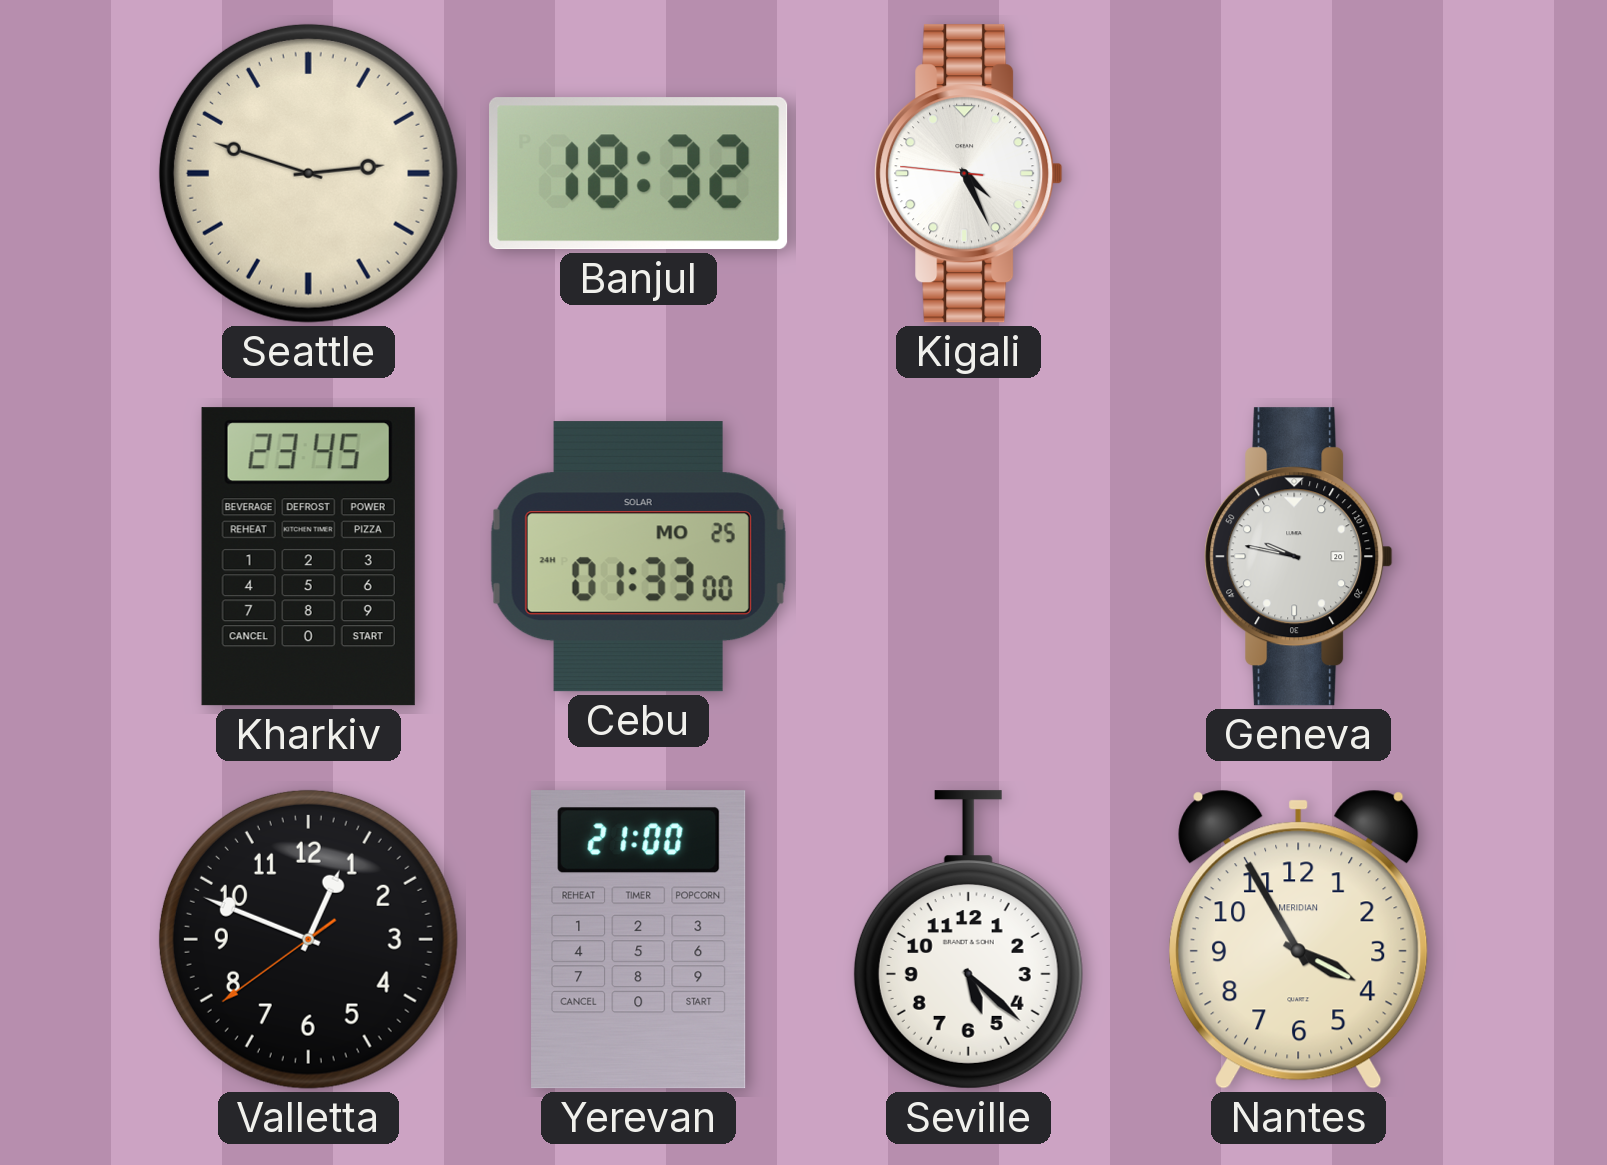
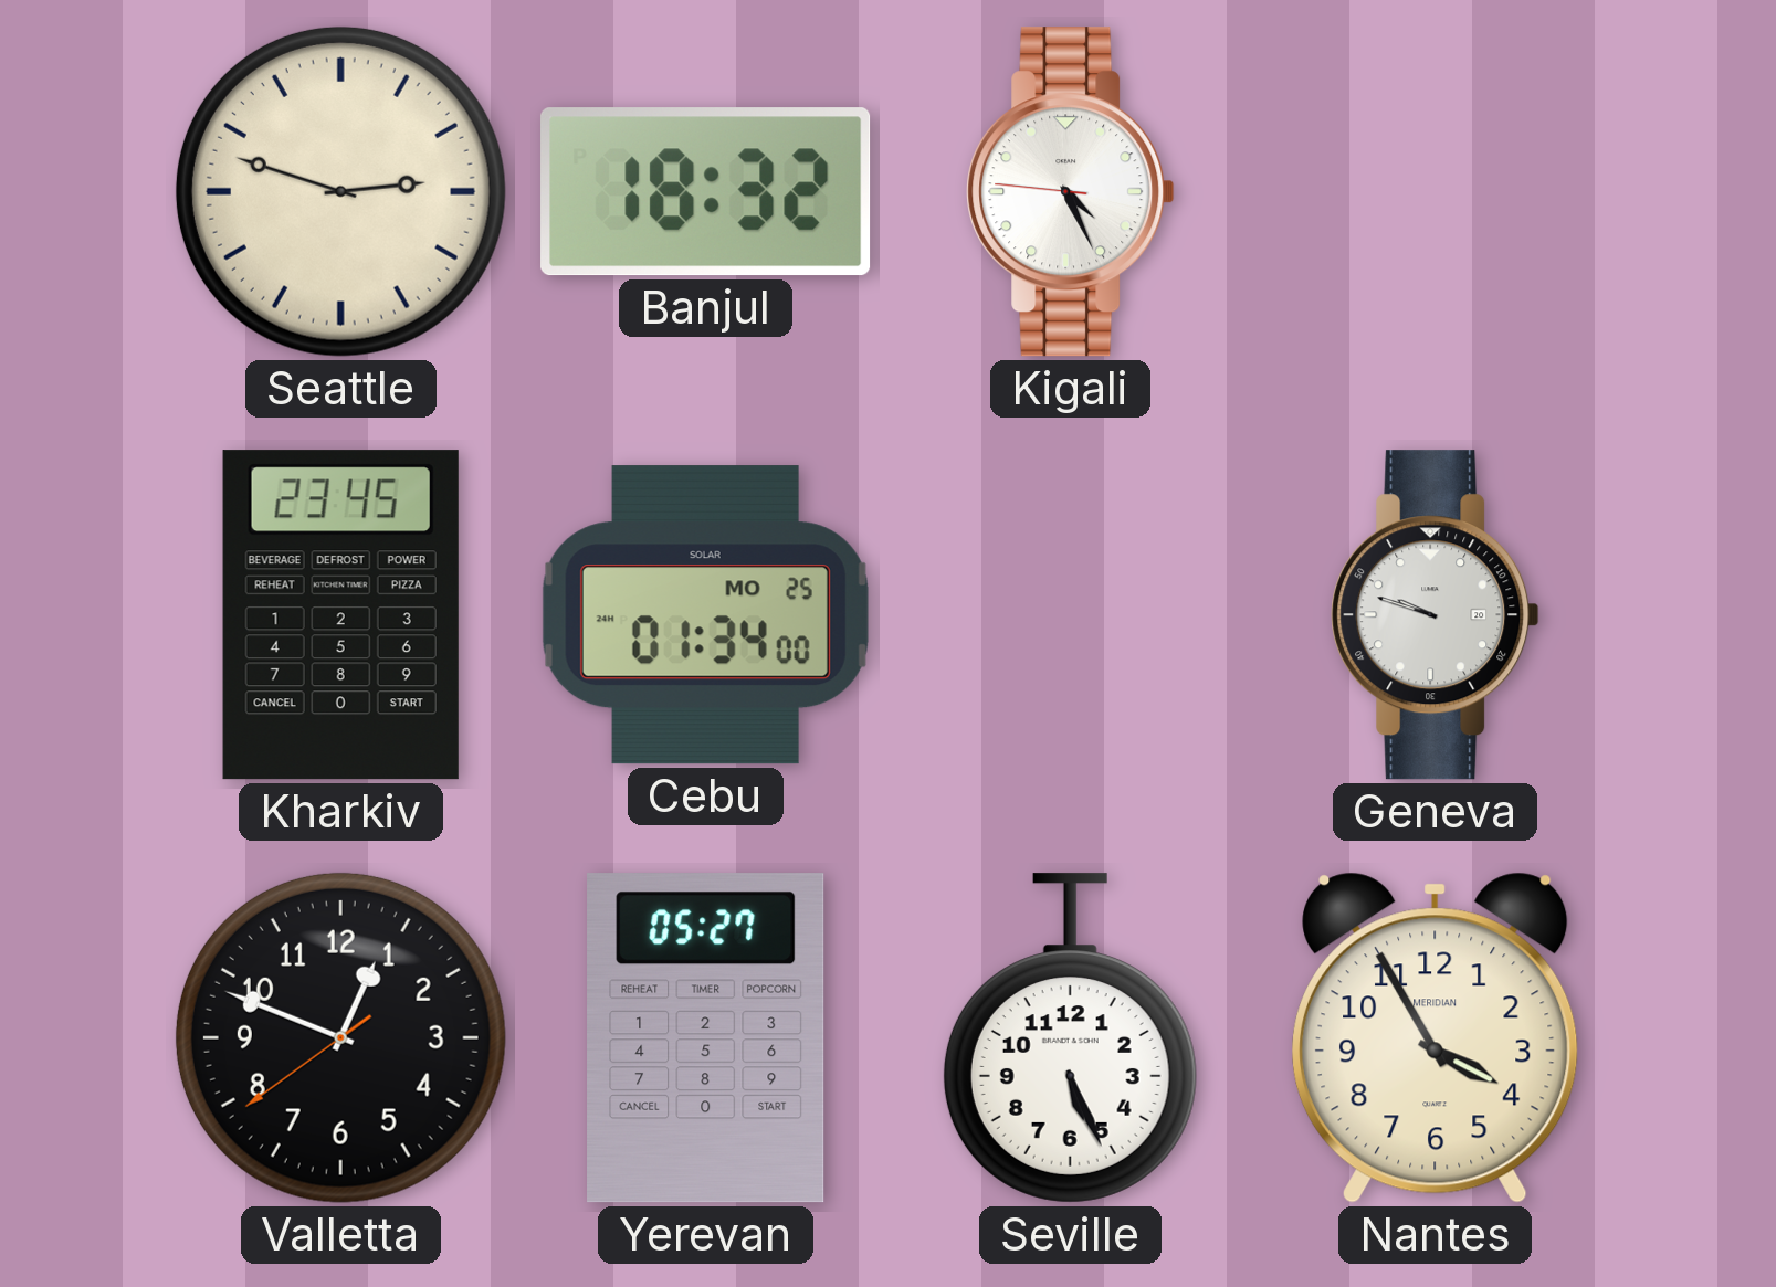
Cebu: 01:33 -> 01:34 (705, 615)
Geneva: 9:47 -> 9:48 (1436, 615)
Yerevan: 21:00 -> 05:27 (706, 1038)
Seville: 5:22 -> 5:26 (1070, 1038)
